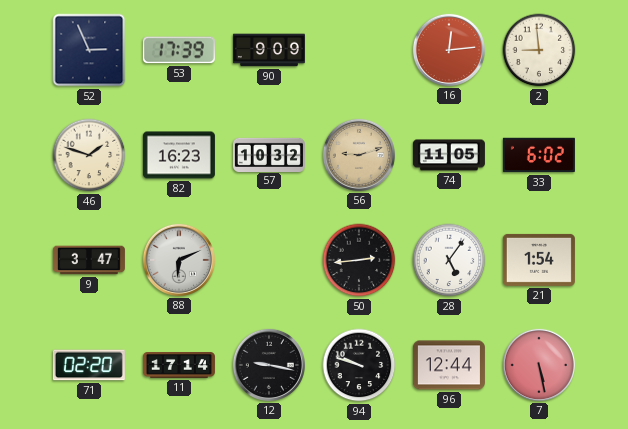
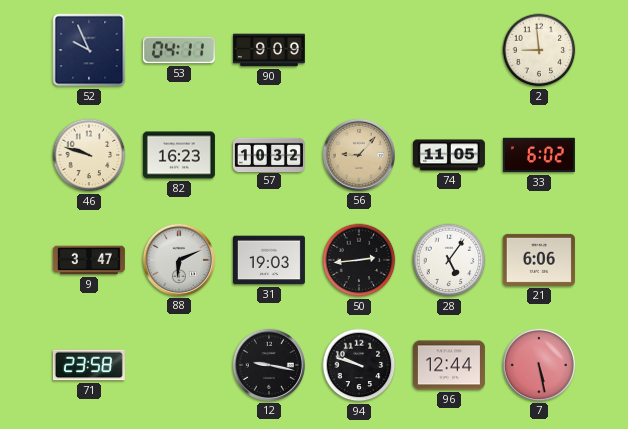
52: 2:56 -> 9:56 (89, 50)
53: 17:39 -> 04:11 (179, 50)
16: 12:14 -> none (449, 50)
46: 1:48 -> 9:48 (89, 155)
56: 9:12 -> 9:07 (359, 155)
31: none -> 19:03 (269, 260)
21: 1:54 -> 6:06 (539, 260)
71: 02:20 -> 23:58 (89, 365)
11: 17:14 -> none (179, 366)
